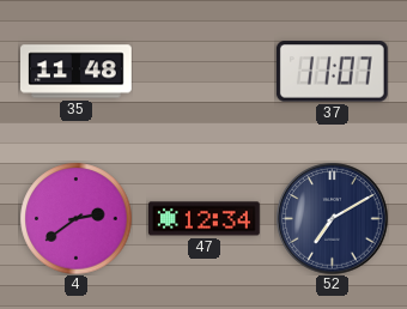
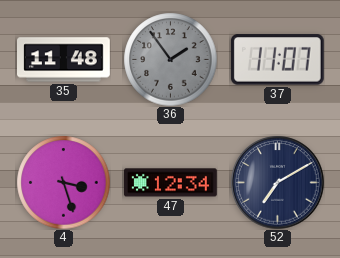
36: none -> 1:54 (170, 59)
4: 2:39 -> 3:27 (63, 182)
